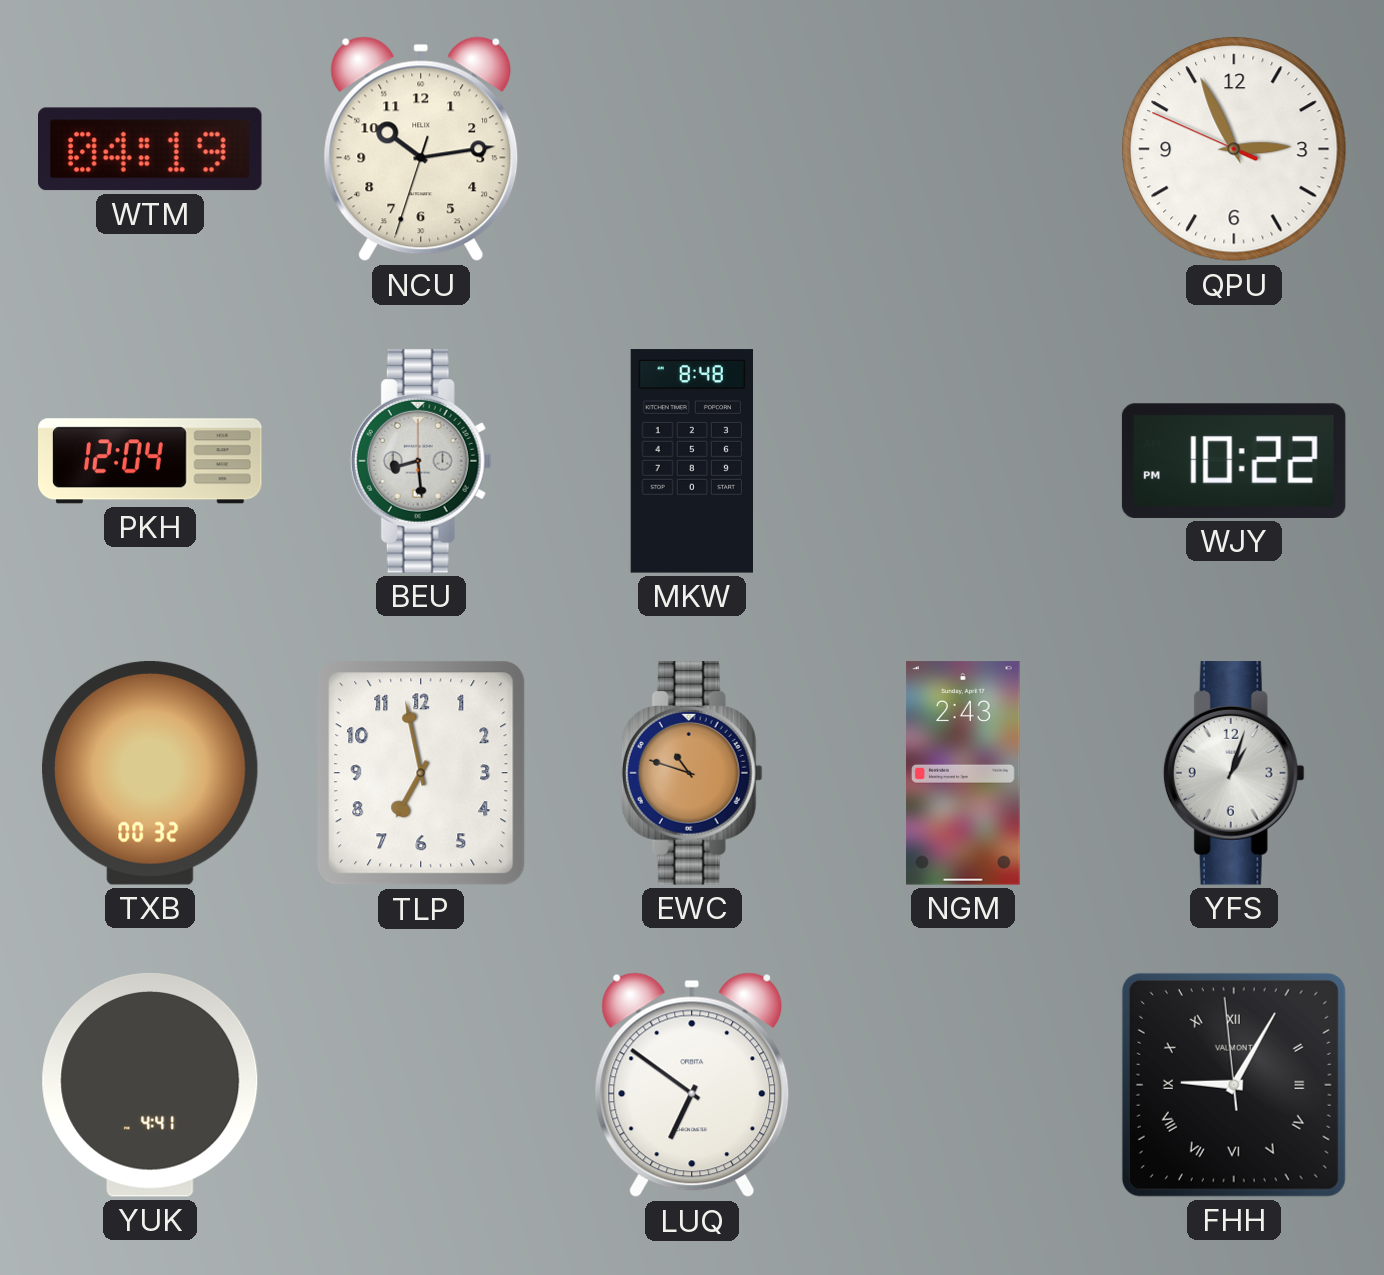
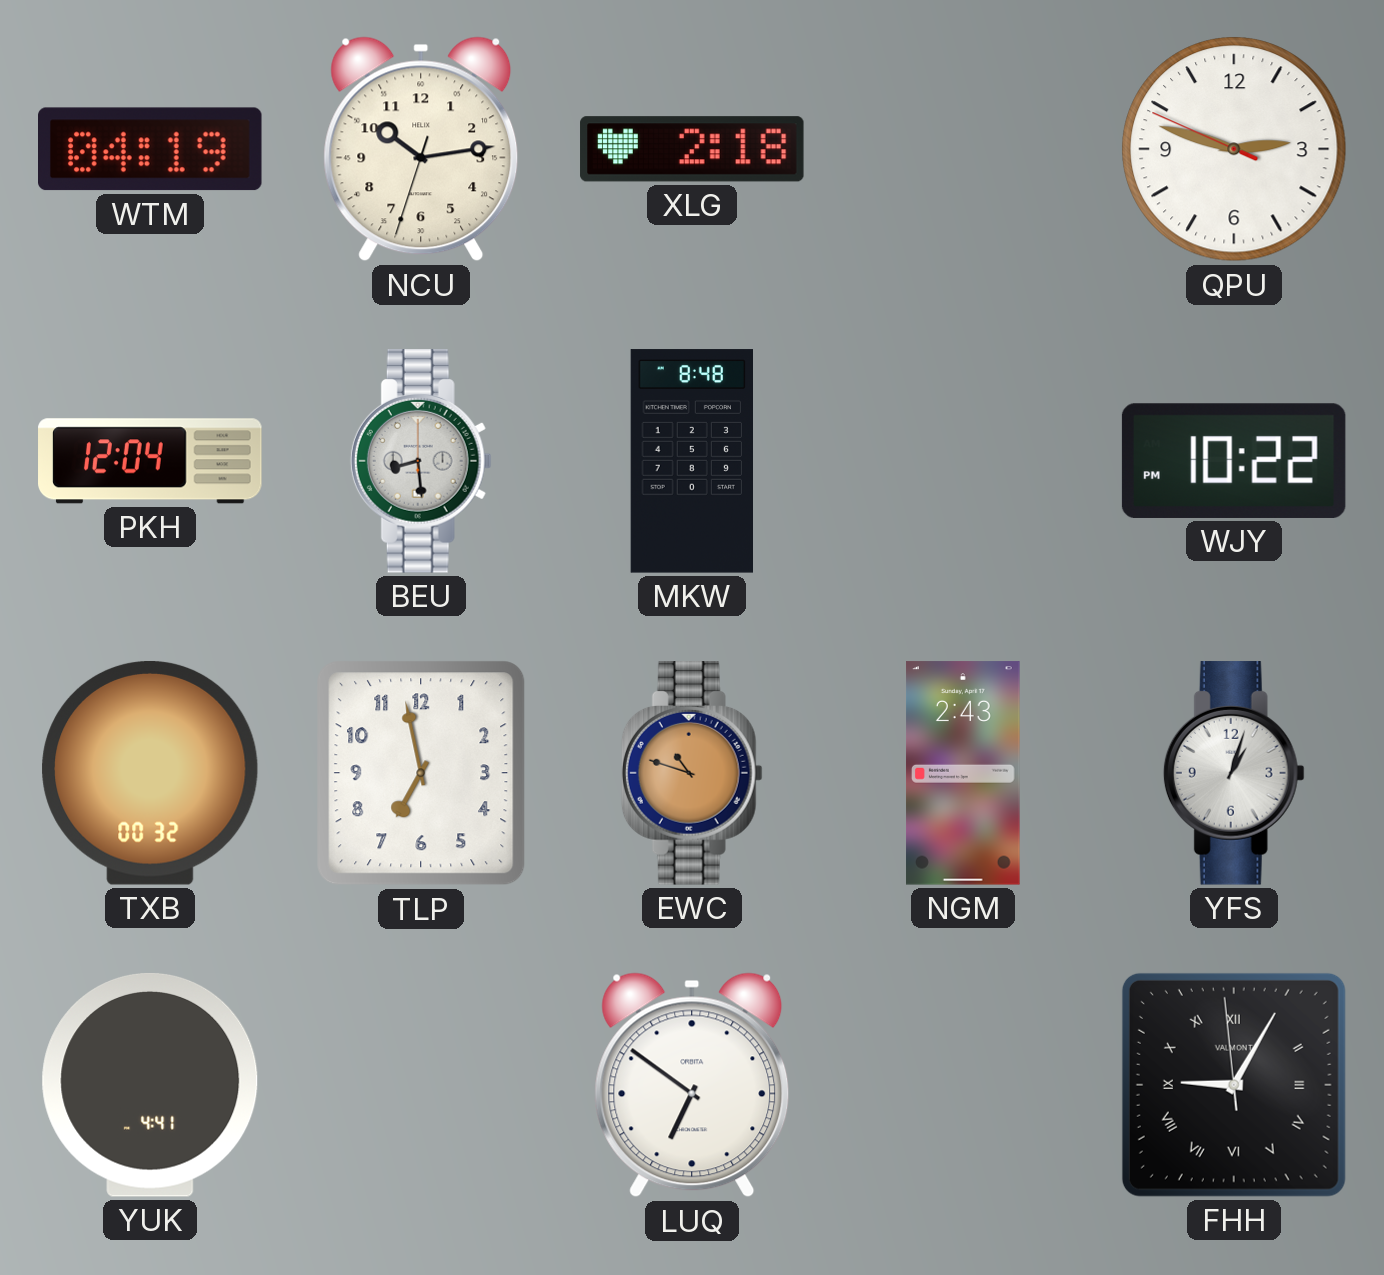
XLG: none -> 2:18 (692, 149)
QPU: 2:55 -> 2:47 (1234, 149)
